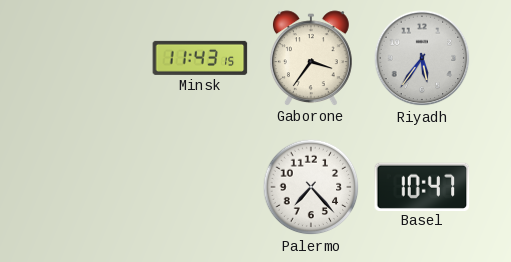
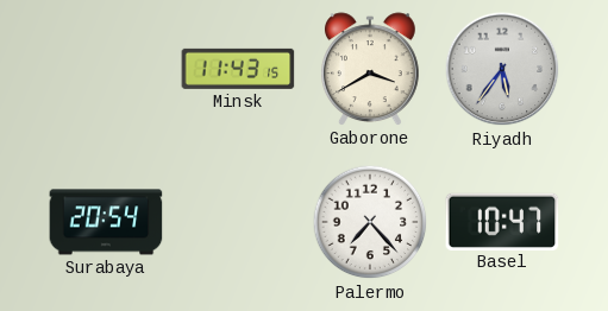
Gaborone: 3:36 -> 3:40 (370, 69)
Surabaya: none -> 20:54 (106, 222)
